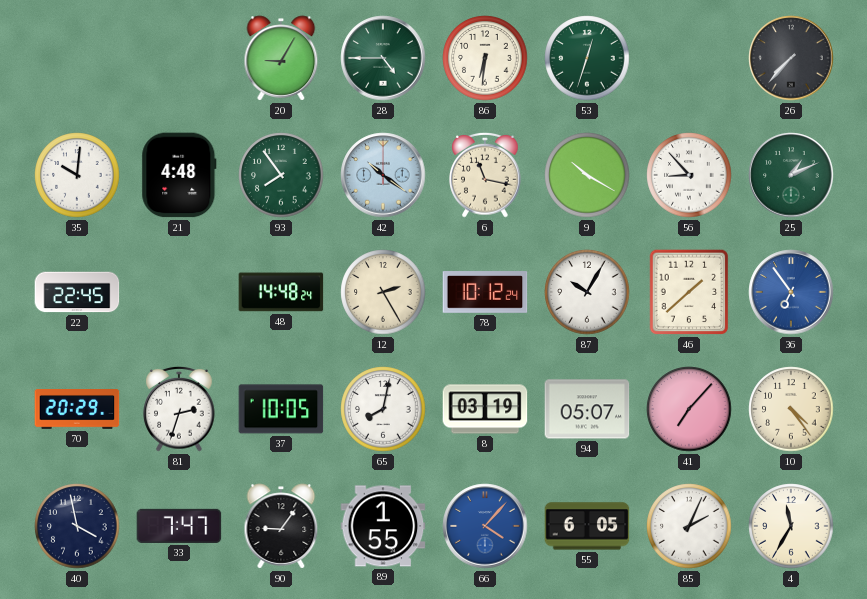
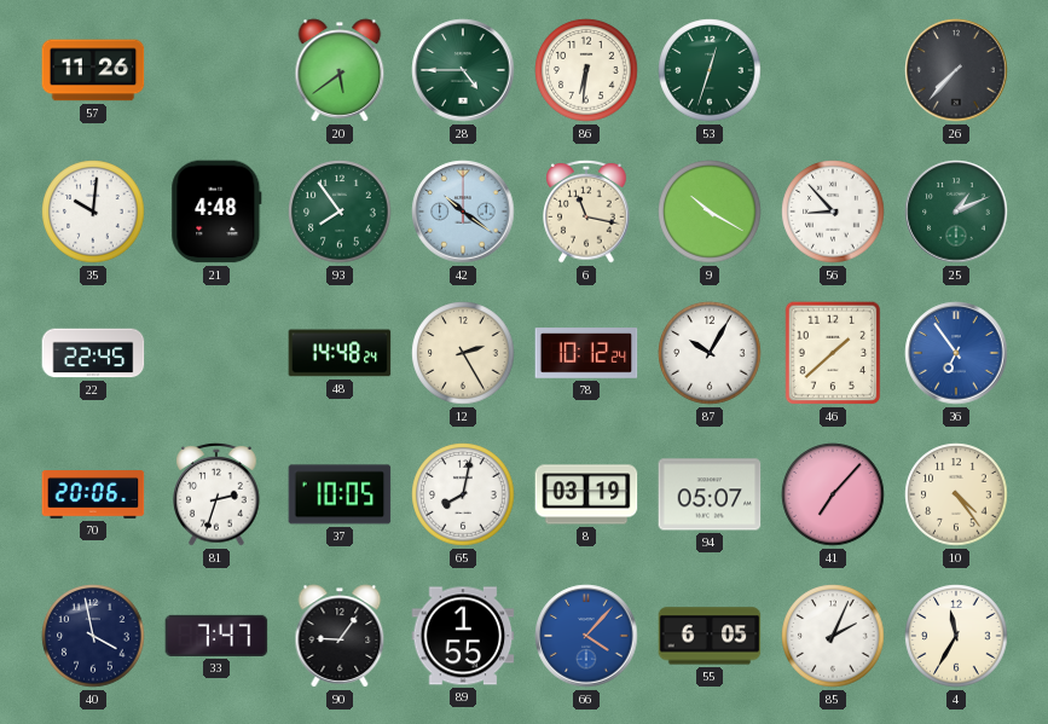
57: none -> 11:26 (93, 70)
20: 9:05 -> 5:39 (340, 70)
70: 20:29 -> 20:06 (93, 496)
